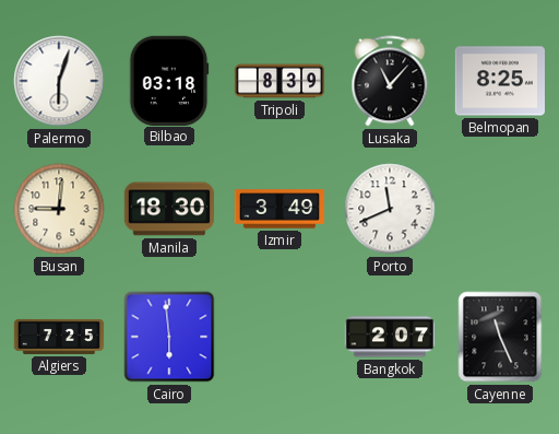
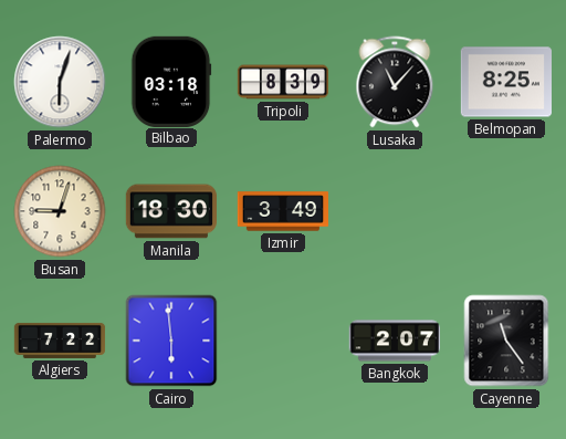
Busan: 9:01 -> 9:03 (60, 211)
Porto: 11:41 -> none (390, 209)
Algiers: 7:25 -> 7:22 (60, 341)
Cayenne: 11:26 -> 11:24 (506, 341)
